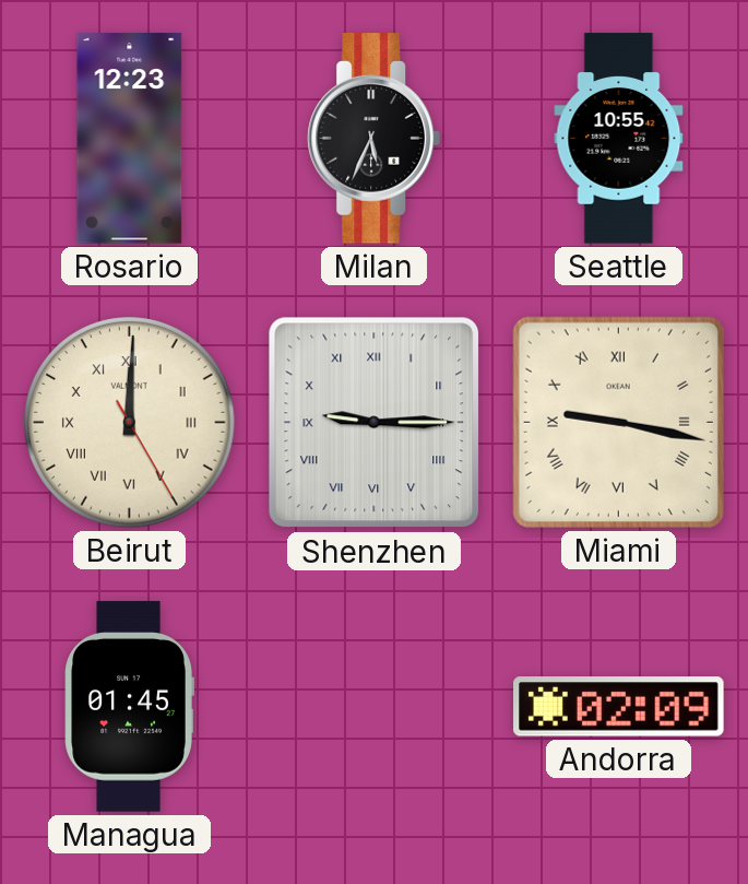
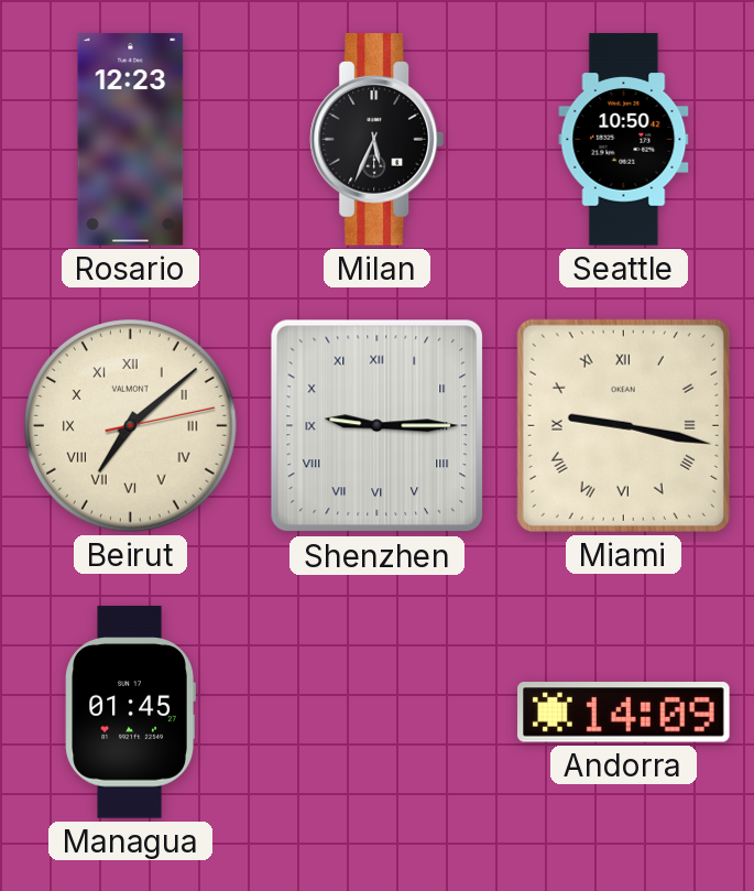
Seattle: 10:55 -> 10:50 (624, 140)
Beirut: 12:00 -> 7:08 (131, 426)
Andorra: 02:09 -> 14:09 (624, 713)
